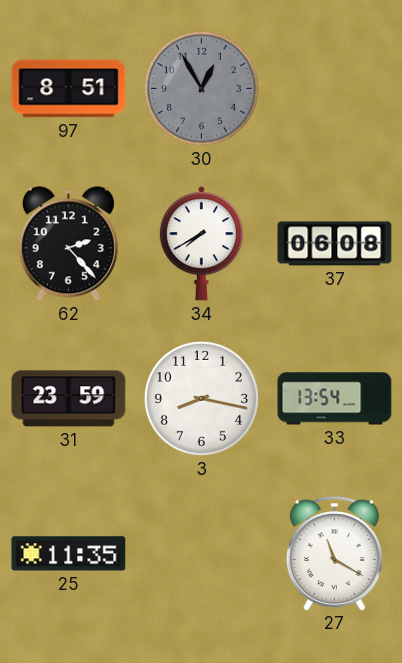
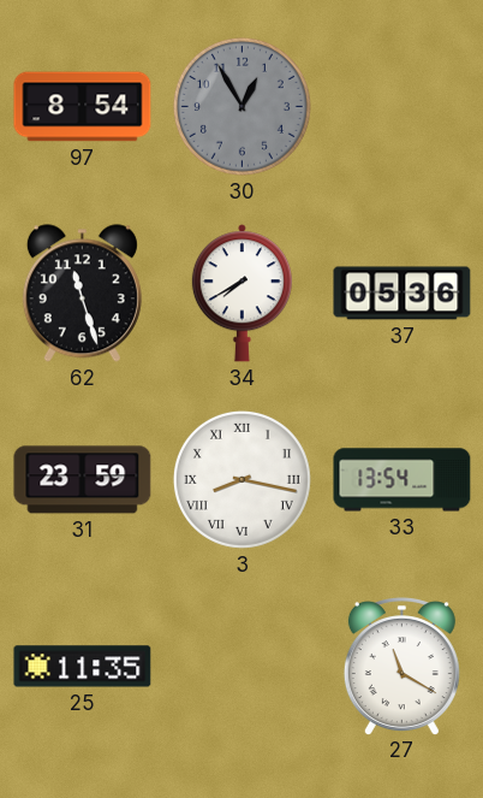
97: 8:51 -> 8:54 (83, 107)
62: 2:23 -> 11:27 (82, 294)
37: 06:08 -> 05:36 (402, 294)
3 numerals: Arabic -> Roman (241, 479)
